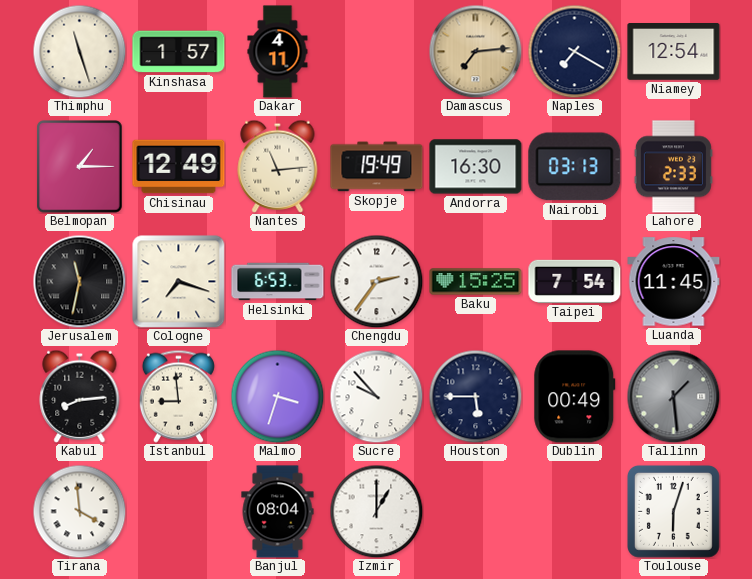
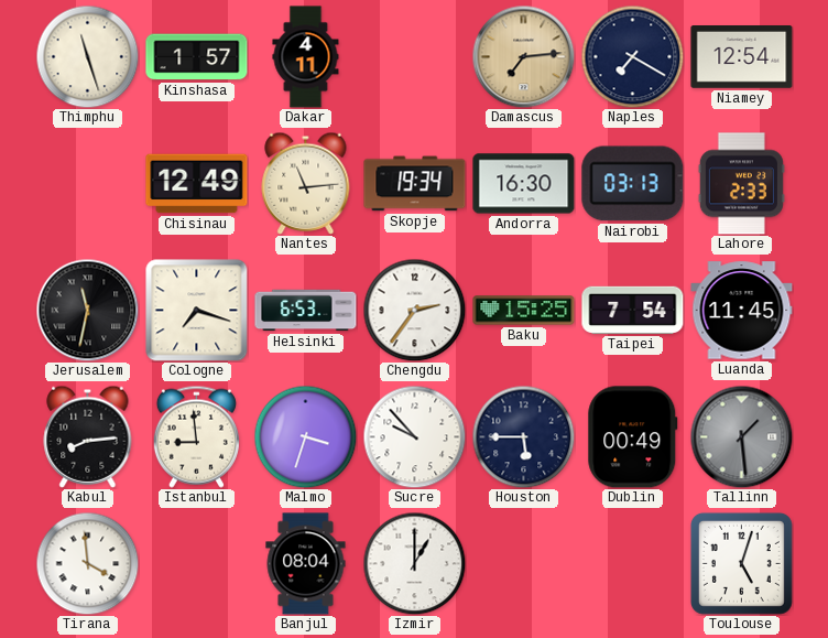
Belmopan: 1:15 -> none (80, 167)
Skopje: 19:49 -> 19:34 (415, 184)
Toulouse: 6:03 -> 5:03 (741, 563)
